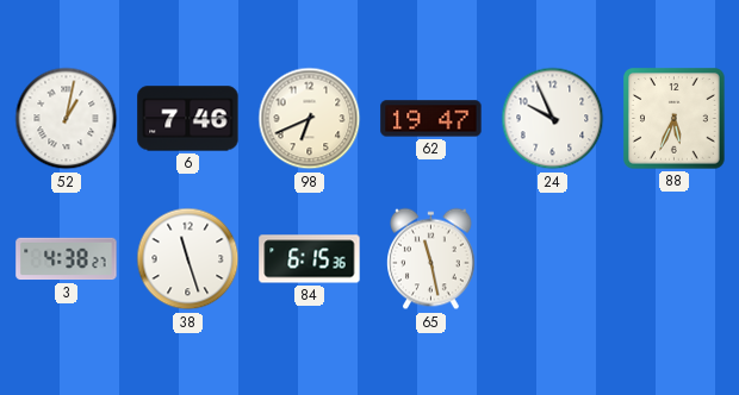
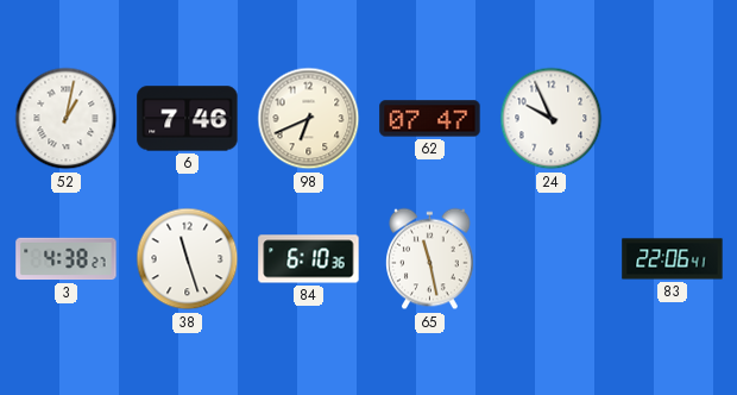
62: 19:47 -> 07:47 (430, 119)
88: 5:34 -> none (675, 119)
84: 6:15 -> 6:10 (309, 259)
83: none -> 22:06 (673, 259)
